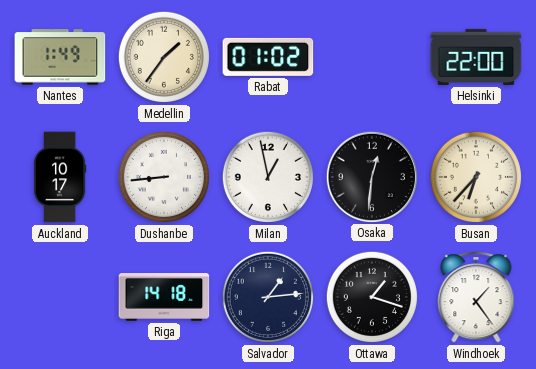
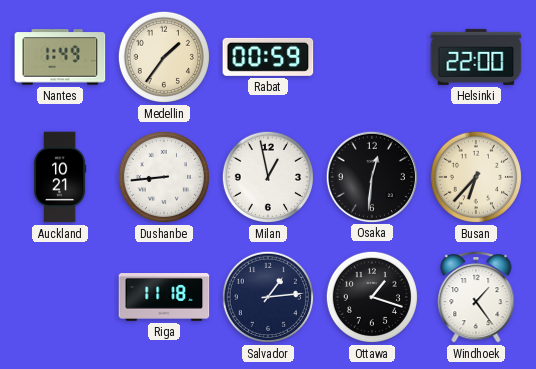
Rabat: 01:02 -> 00:59 (268, 57)
Auckland: 10:17 -> 10:21 (60, 177)
Riga: 14:18 -> 11:18 (164, 298)
